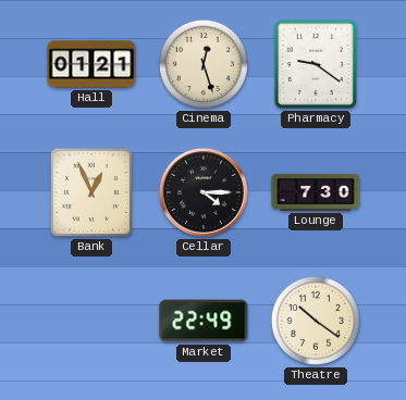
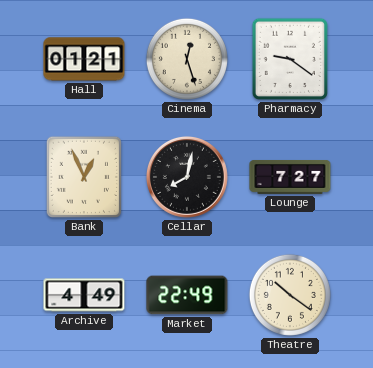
Cellar: 4:15 -> 8:02 (187, 177)
Lounge: 7:30 -> 7:27 (290, 177)
Archive: none -> 4:49 (84, 295)
